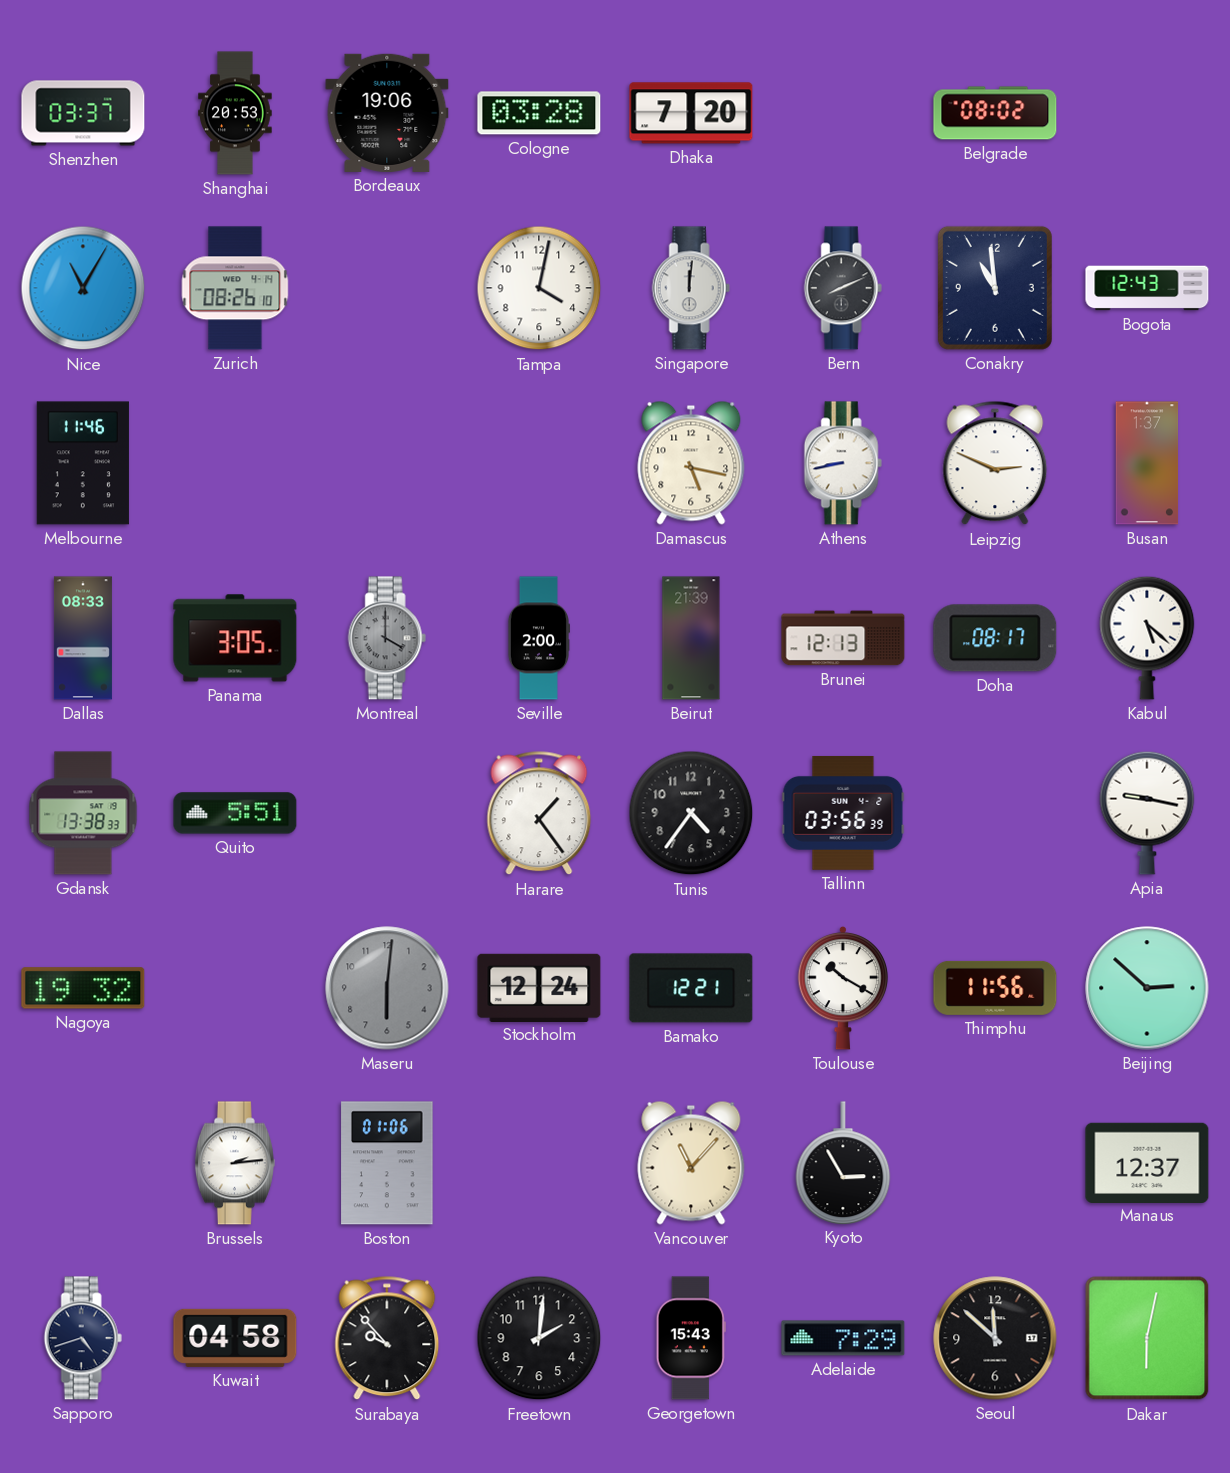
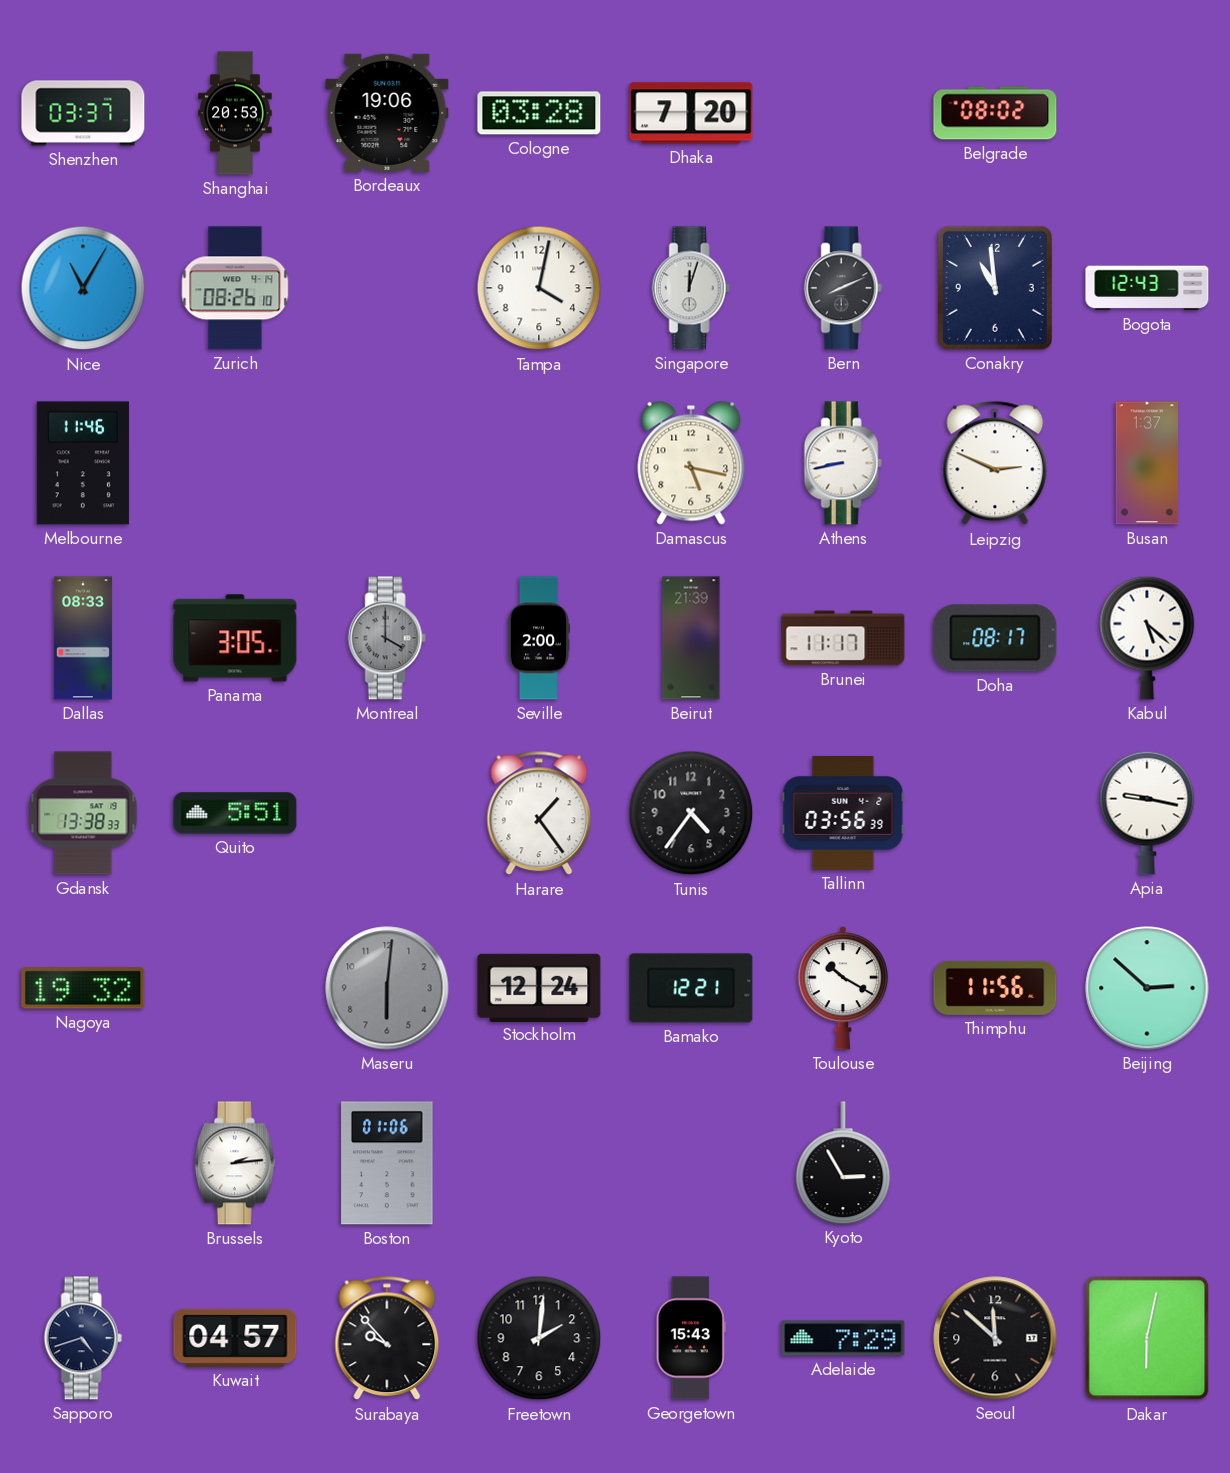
Singapore: 12:01 -> 12:03 (691, 288)
Brunei: 12:13 -> 11:17 (843, 638)
Vancouver: 11:07 -> none (691, 1163)
Manaus: 12:37 -> none (1147, 1162)
Kuwait: 04:58 -> 04:57 (235, 1338)
